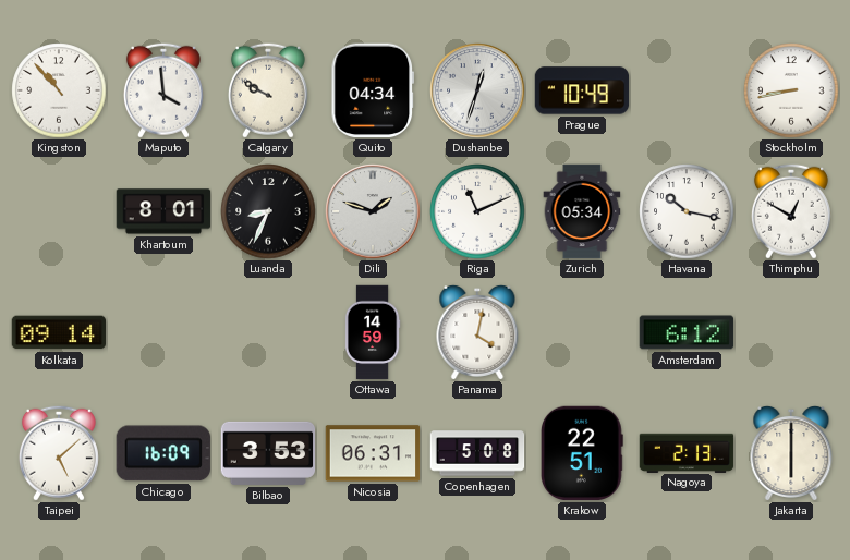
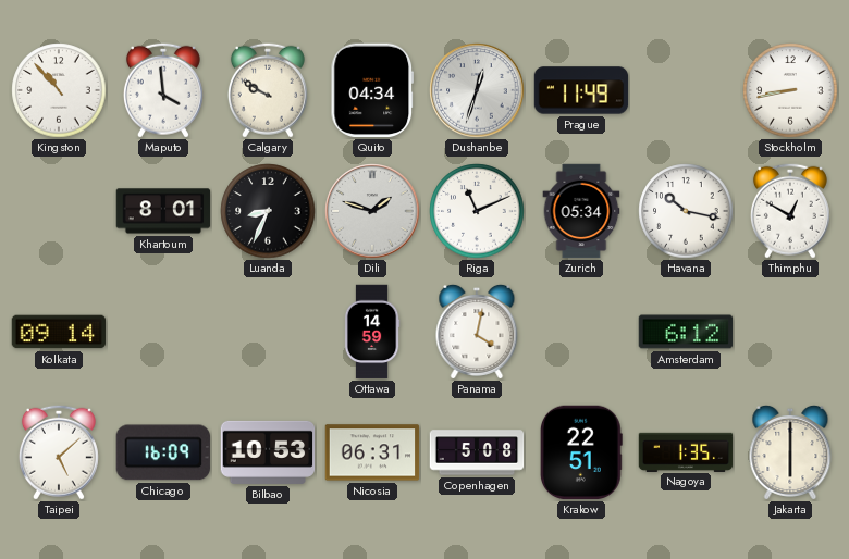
Prague: 10:49 -> 11:49 (581, 90)
Bilbao: 3:53 -> 10:53 (268, 452)
Nagoya: 2:13 -> 1:35 (686, 451)
